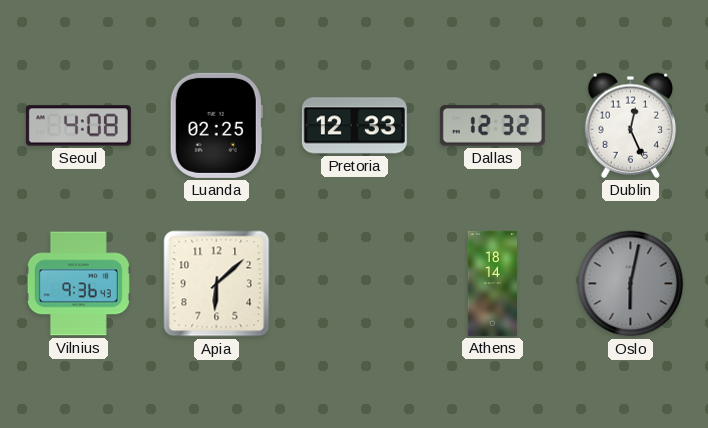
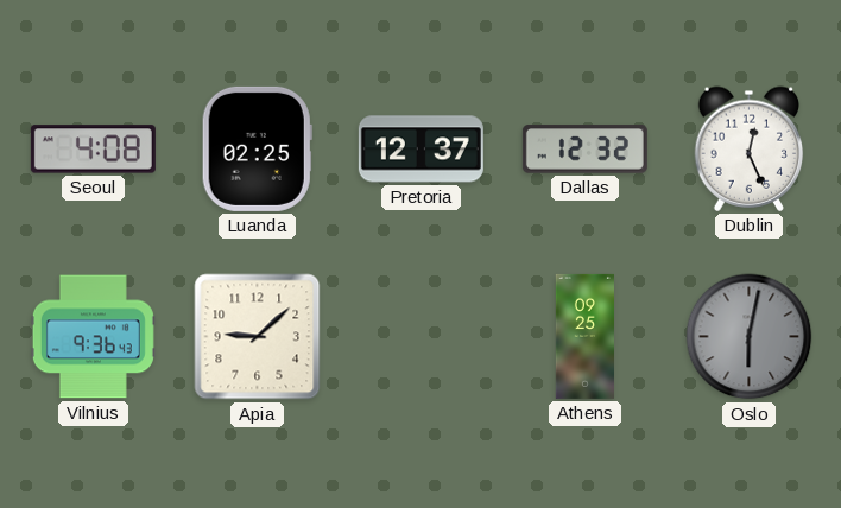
Pretoria: 12:33 -> 12:37 (420, 150)
Apia: 6:08 -> 9:08 (258, 337)
Athens: 18:14 -> 09:25 (584, 336)
